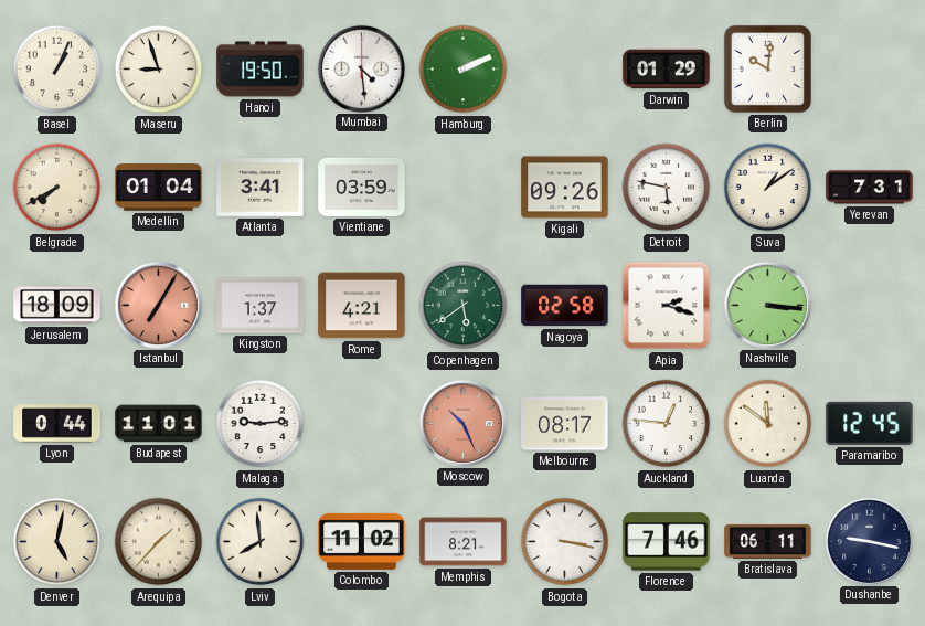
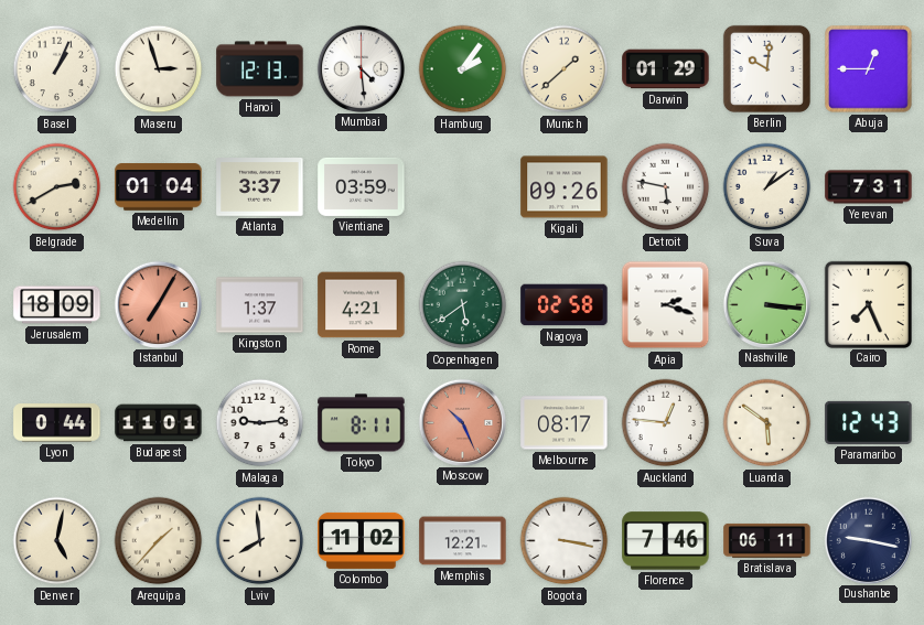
Maseru: 8:57 -> 2:57 (159, 69)
Hanoi: 19:50 -> 12:13 (260, 69)
Hamburg: 2:11 -> 2:06 (463, 69)
Munich: none -> 1:38 (565, 69)
Abuja: none -> 12:45 (869, 69)
Belgrade: 7:40 -> 2:40 (57, 187)
Atlanta: 3:41 -> 3:37 (260, 187)
Cairo: none -> 7:26 (868, 304)
Tokyo: none -> 8:11 (362, 423)
Luanda: 11:51 -> 5:51 (767, 423)
Paramaribo: 12:45 -> 12:43 (869, 422)
Memphis: 8:21 -> 12:21 (463, 541)
